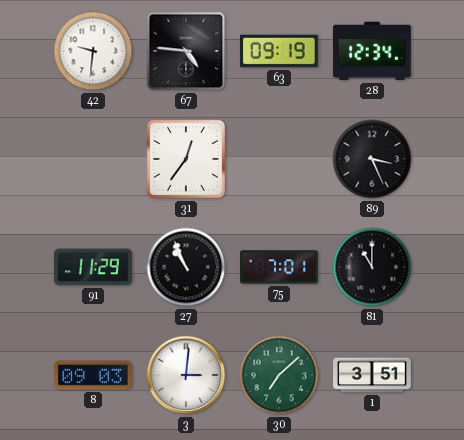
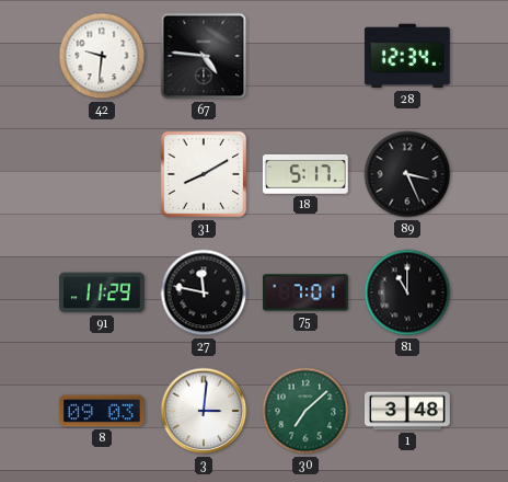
63: 09:19 -> none (279, 51)
31: 12:36 -> 8:10 (204, 174)
18: none -> 5:17 (305, 174)
27: 10:56 -> 11:47 (204, 292)
1: 3:51 -> 3:48 (408, 411)
